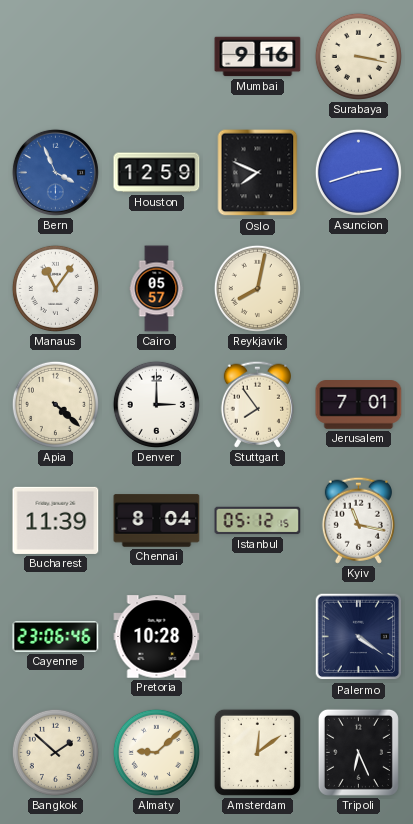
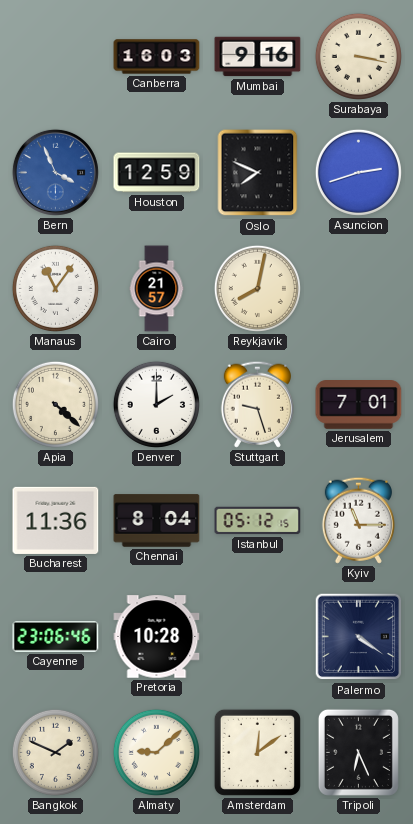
Canberra: none -> 16:03 (157, 57)
Cairo: 05:57 -> 21:57 (157, 289)
Denver: 3:00 -> 2:00 (156, 404)
Stuttgart: 7:54 -> 9:27 (257, 404)
Bucharest: 11:39 -> 11:36 (56, 520)
Kyiv: 11:17 -> 11:15 (358, 520)
Bangkok: 1:52 -> 1:49 (55, 752)
